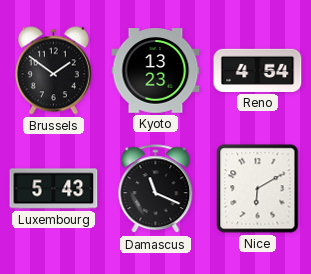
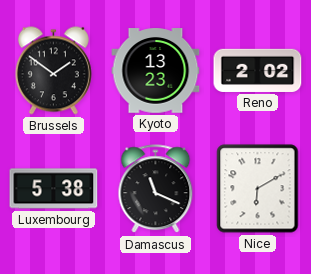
Reno: 4:54 -> 2:02 (258, 70)
Luxembourg: 5:43 -> 5:38 (54, 189)
